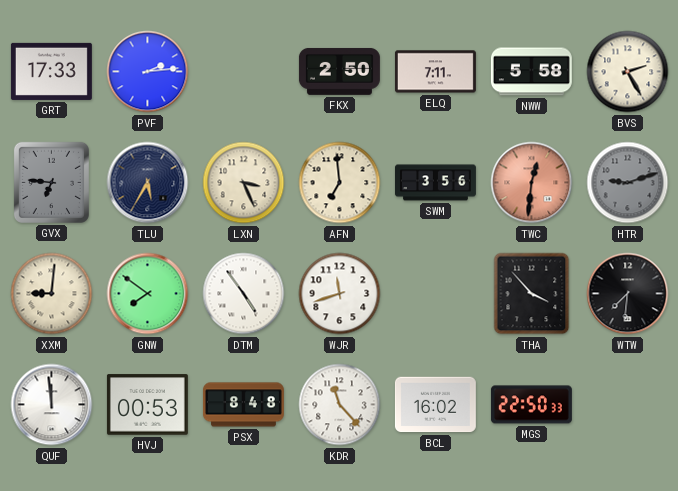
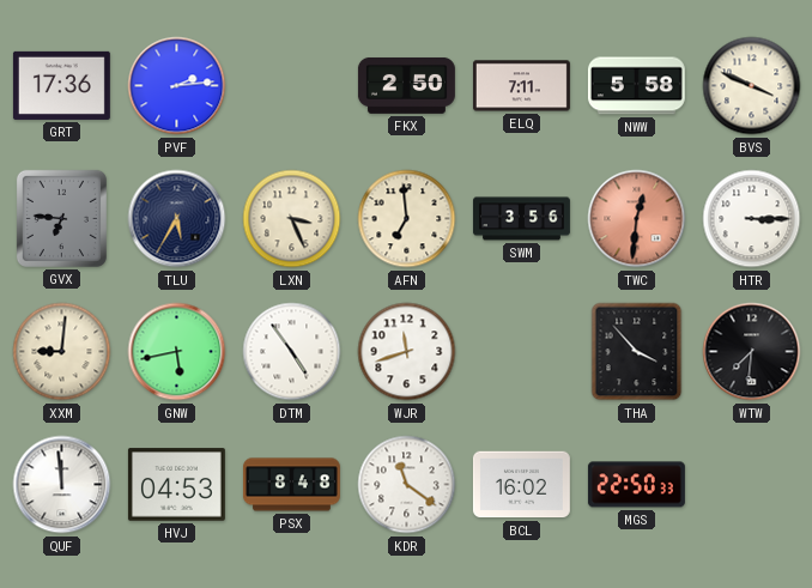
GRT: 17:33 -> 17:36 (61, 85)
BVS: 2:25 -> 3:49 (752, 86)
HTR: 9:12 -> 3:15 (752, 219)
HTR dial: grey -> white (752, 219)
GNW: 7:51 -> 5:43 (177, 352)
HVJ: 00:53 -> 04:53 (176, 485)
KDR: 11:23 -> 11:21 (407, 485)
